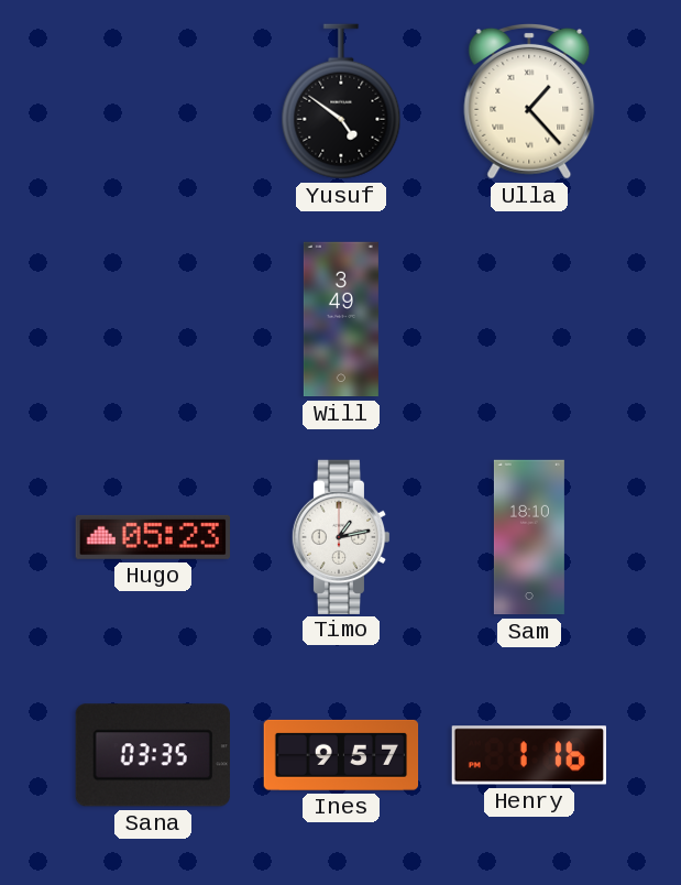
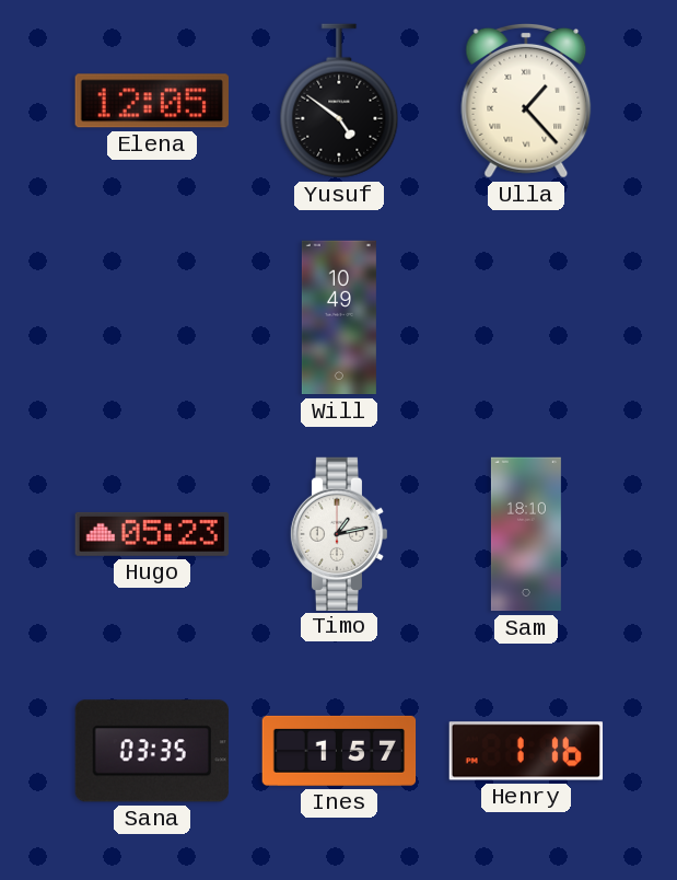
Elena: none -> 12:05 (152, 101)
Will: 3:49 -> 10:49 (339, 317)
Ines: 9:57 -> 1:57 (339, 751)
